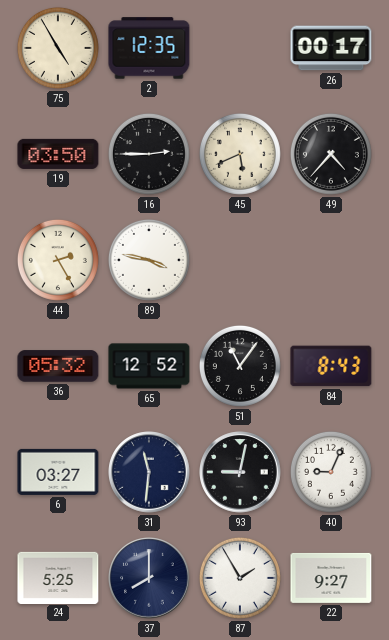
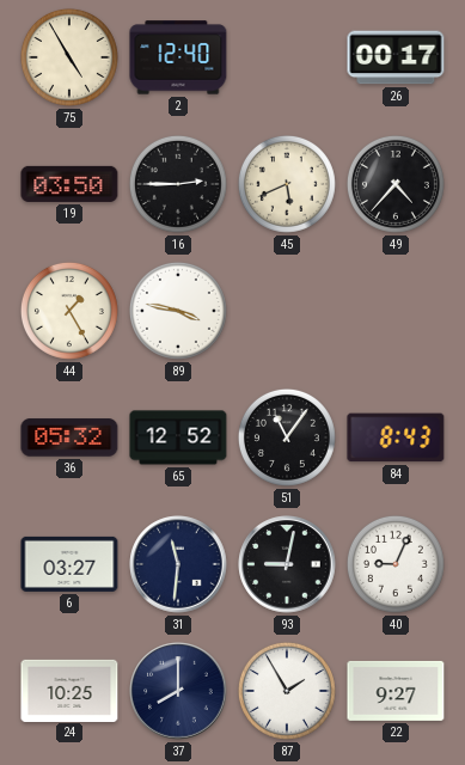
2: 12:35 -> 12:40 (178, 57)
44: 2:25 -> 1:25 (69, 311)
24: 5:25 -> 10:25 (69, 690)
